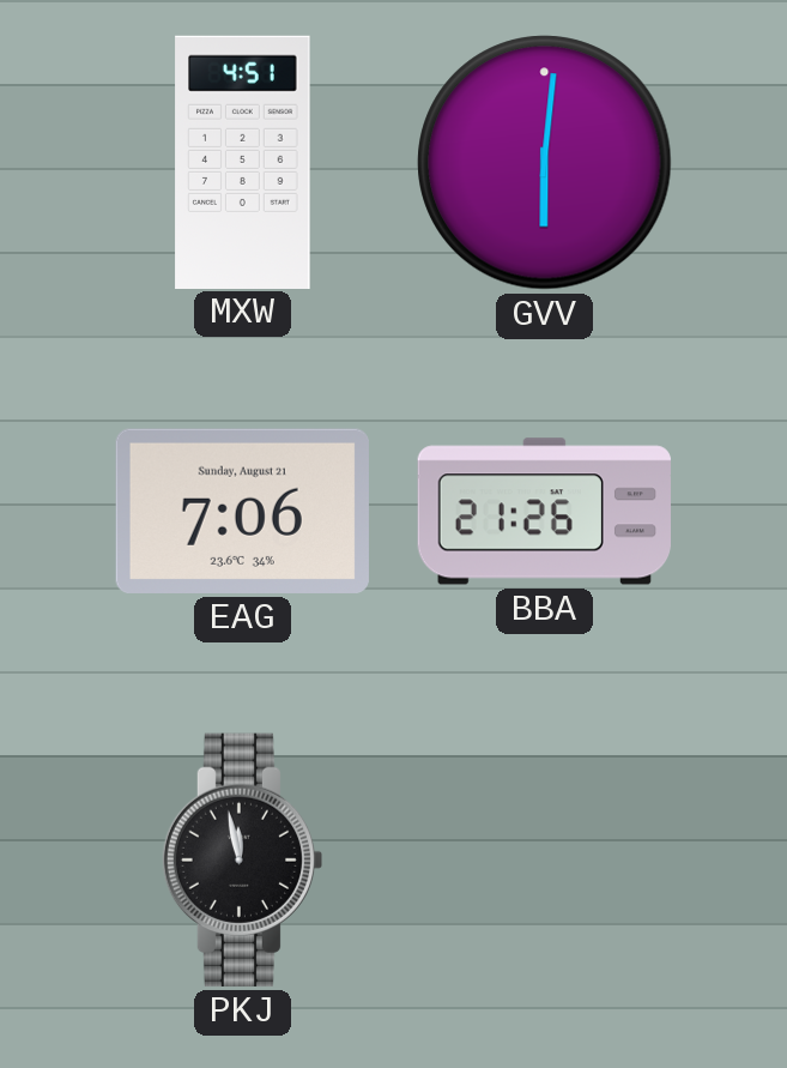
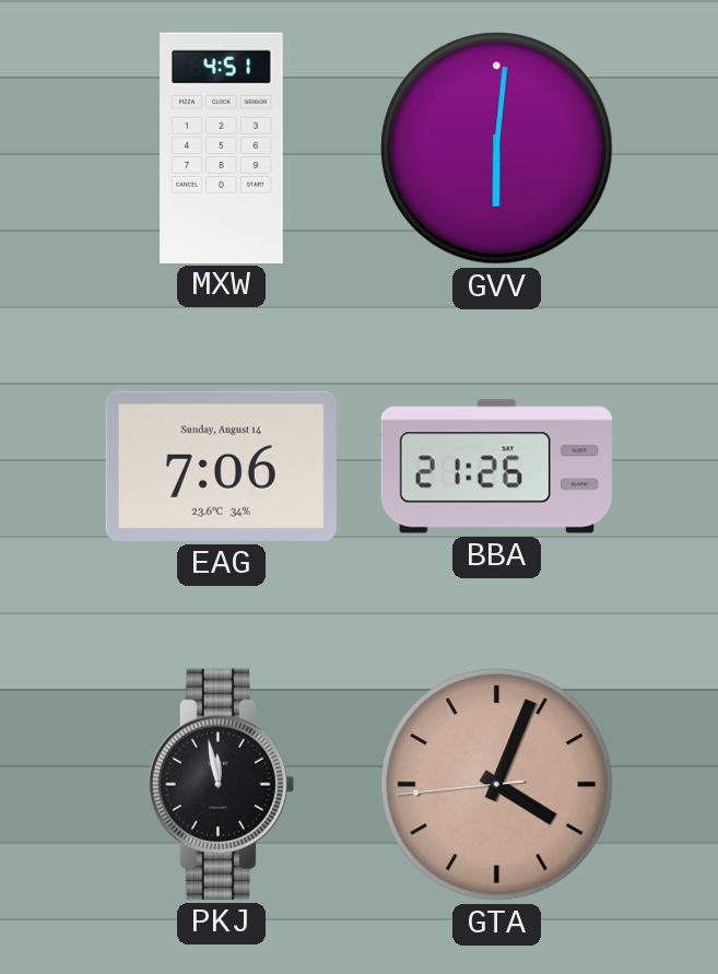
EAG date: Sunday, August 21 -> Sunday, August 14 (221, 466)
GTA: none -> 4:03 (497, 785)
